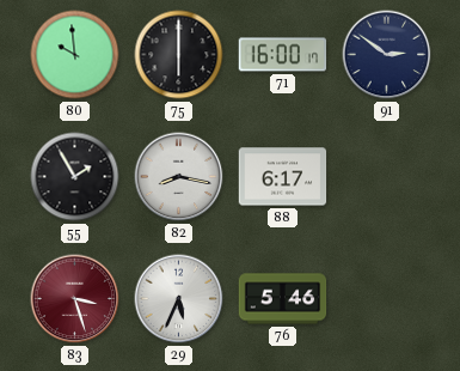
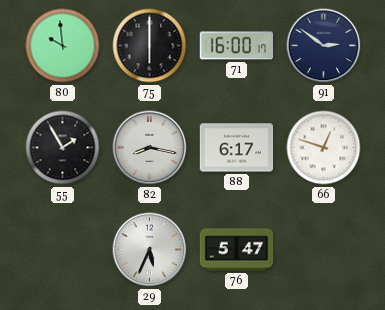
66: none -> 12:48 (324, 148)
83: 3:27 -> none (75, 299)
76: 5:46 -> 5:47 (237, 250)
